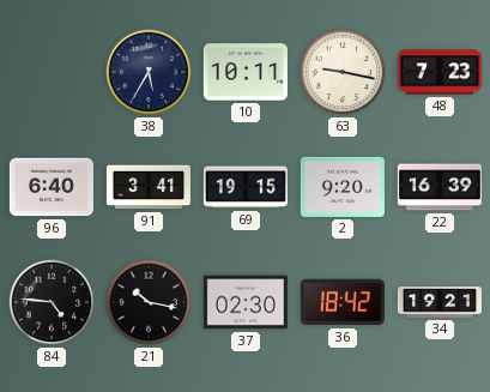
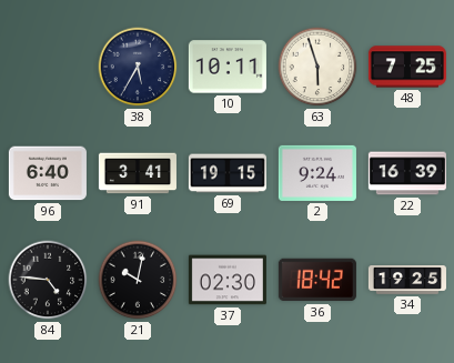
63: 9:17 -> 5:57 (317, 67)
48: 7:23 -> 7:25 (407, 67)
2: 9:20 -> 9:24 (317, 173)
21: 10:17 -> 10:02 (138, 280)
34: 19:21 -> 19:25 (407, 281)
